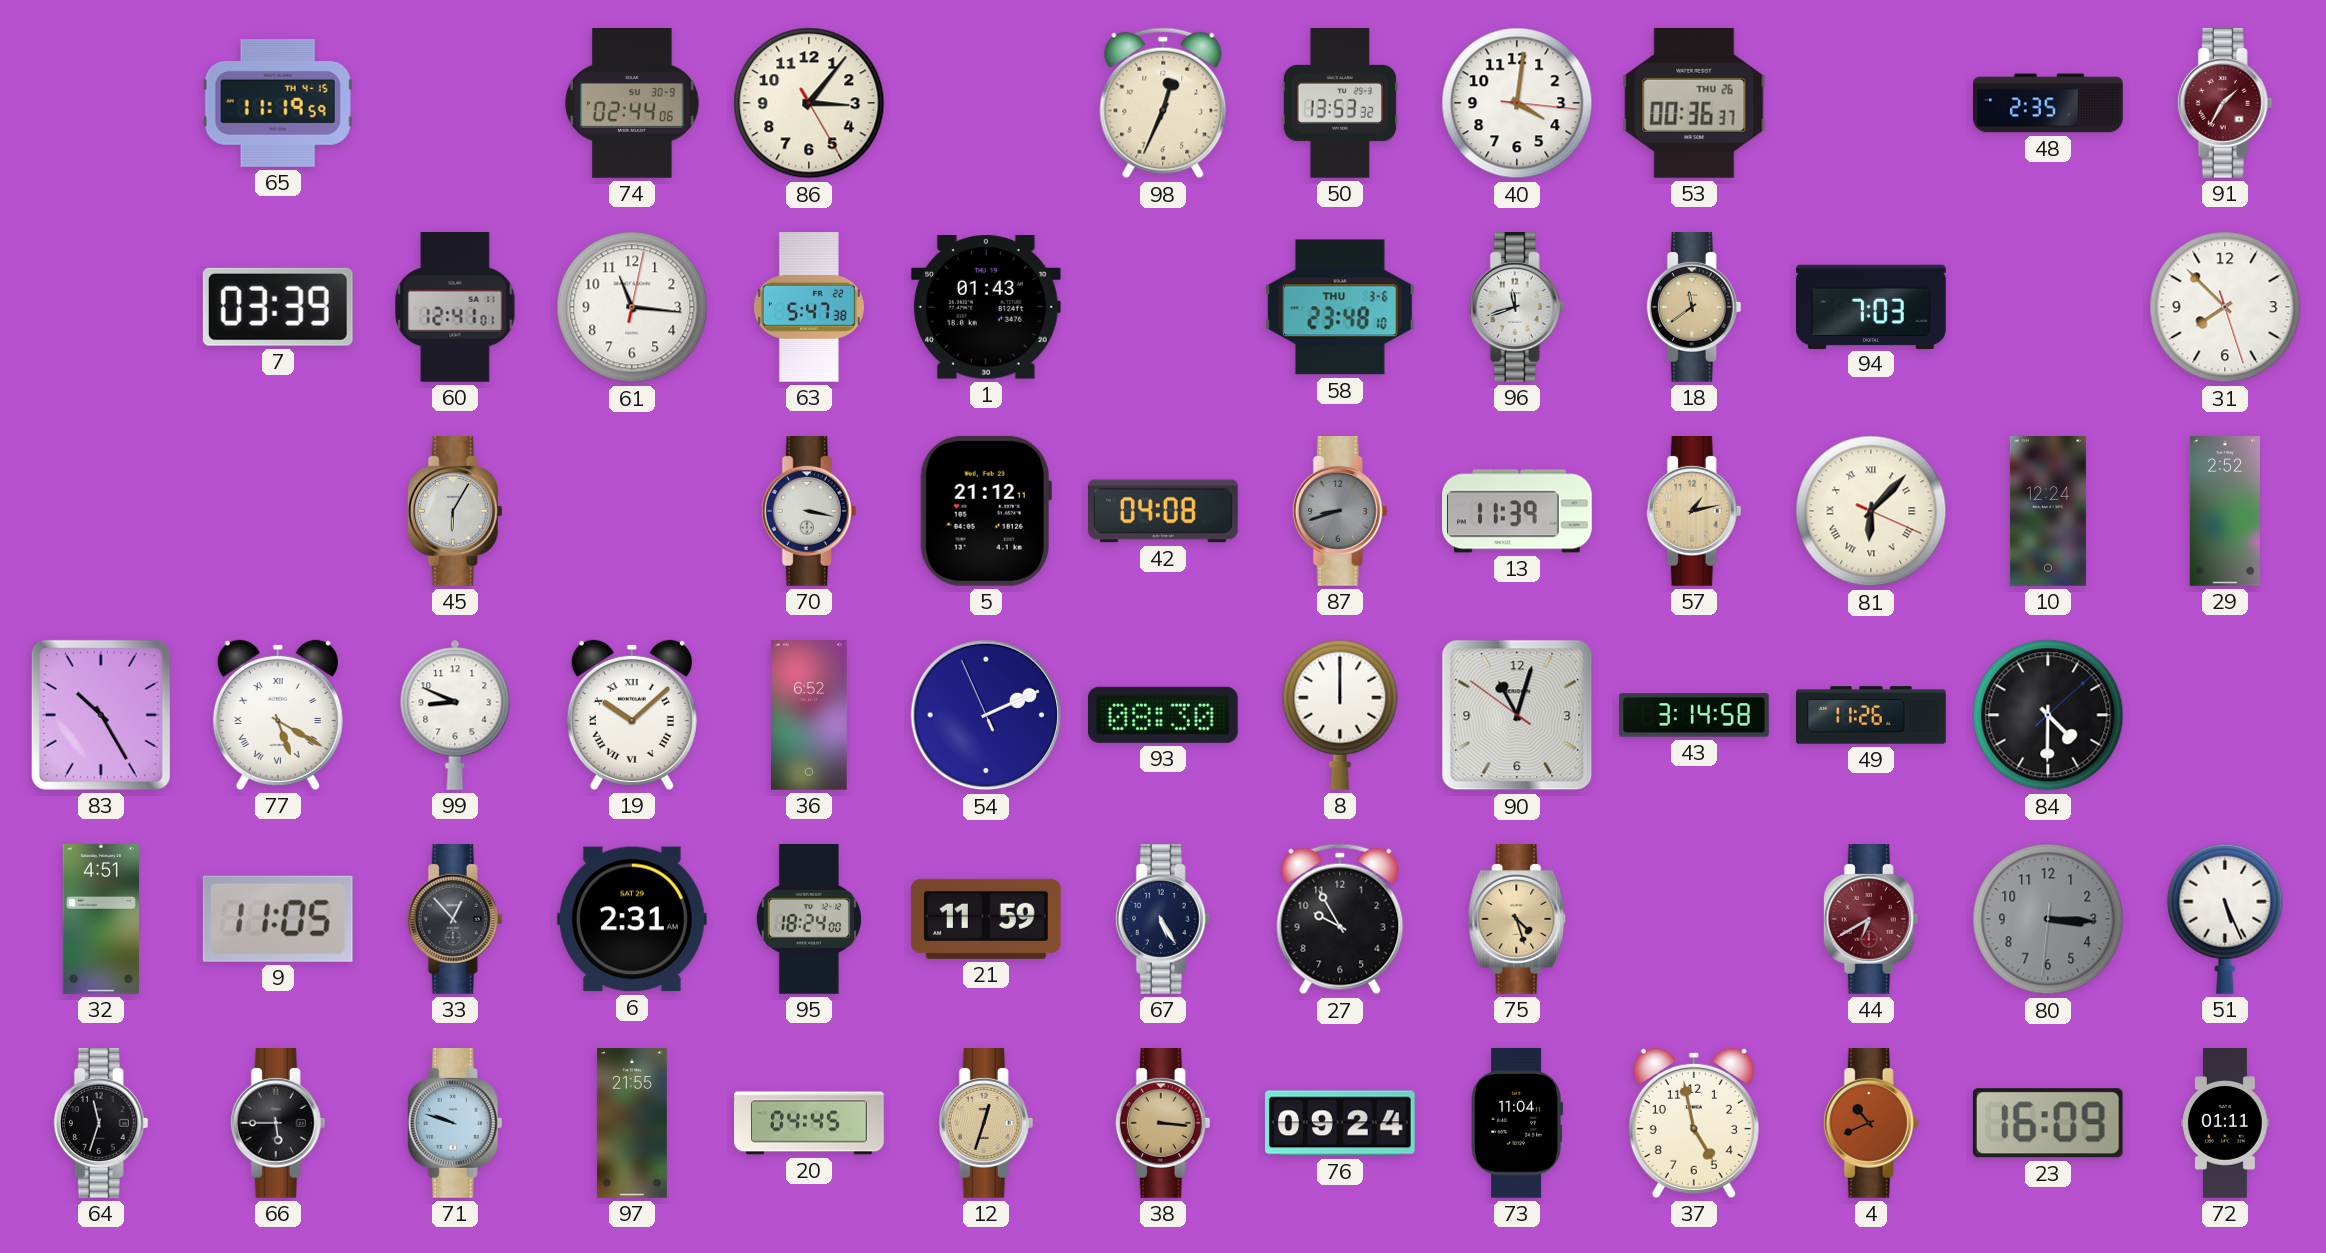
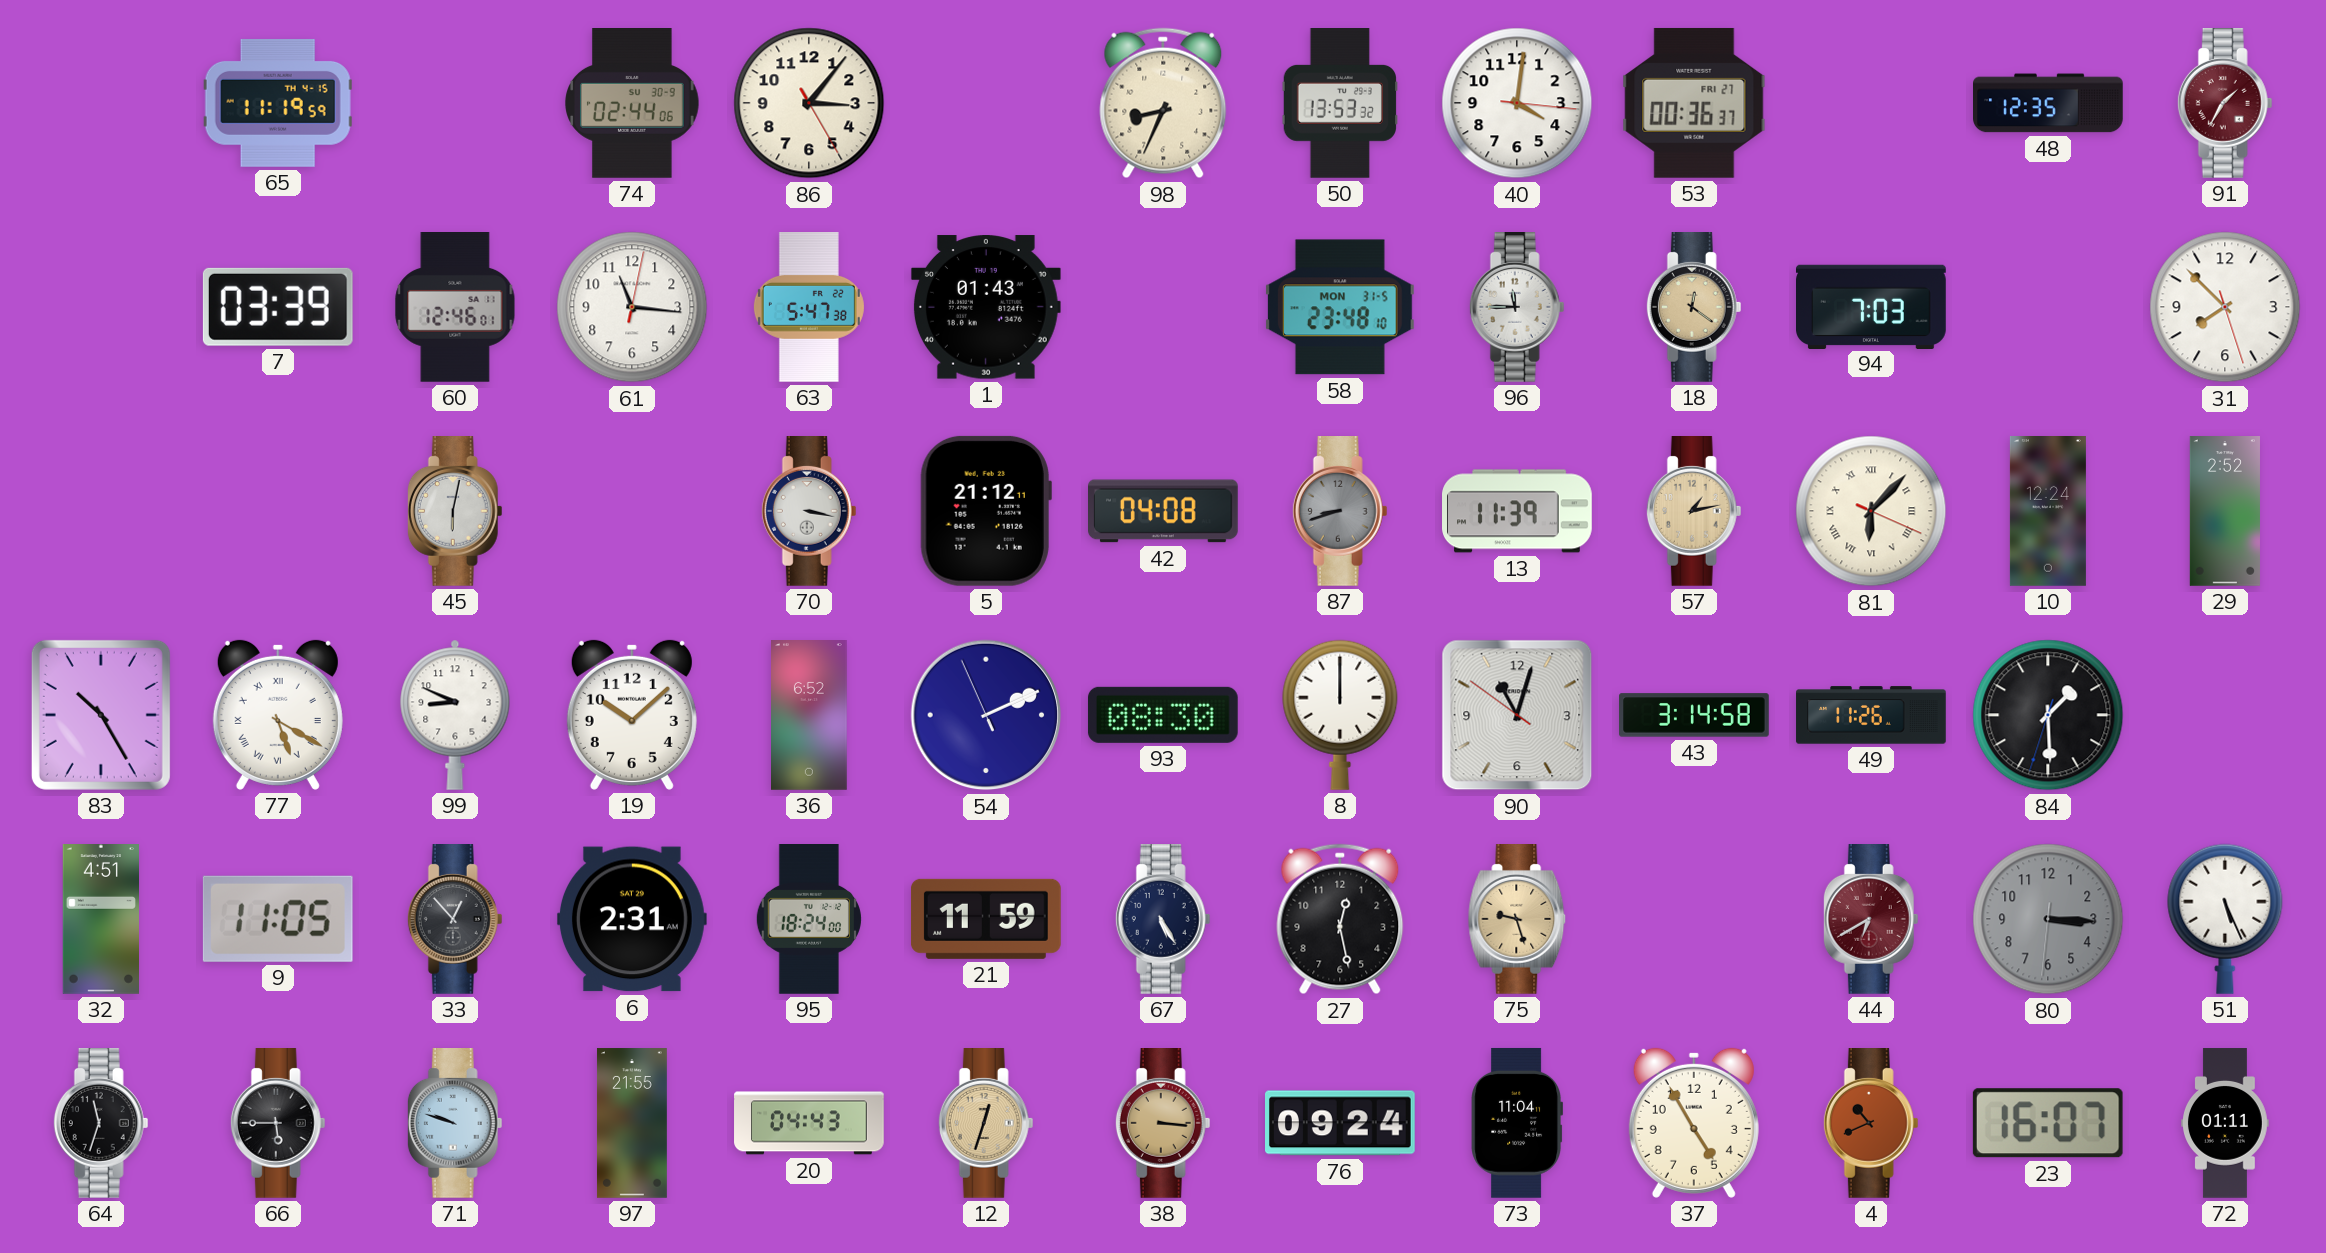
98: 12:34 -> 8:34 (1163, 103)
53 date: THU 26 -> FRI 27 (1694, 103)
48: 2:35 -> 12:35 (2049, 103)
60: 12:41 -> 12:46 (455, 308)
58 date: THU 3-6 -> MON 31-5 (1340, 307)
96: 11:42 -> 11:45 (1517, 308)
18: 11:39 -> 12:21 (1694, 308)
45: 6:05 -> 6:02 (455, 512)
19 numerals: Roman -> Arabic (632, 715)
84: 4:30 -> 1:29 (2048, 715)
27: 9:55 -> 12:28 (1340, 919)
75: 4:27 -> 9:27 (1517, 920)
20: 04:45 -> 04:43 (809, 1123)
37: 4:58 -> 4:55 (1694, 1123)
23: 16:09 -> 16:07 (2048, 1123)
